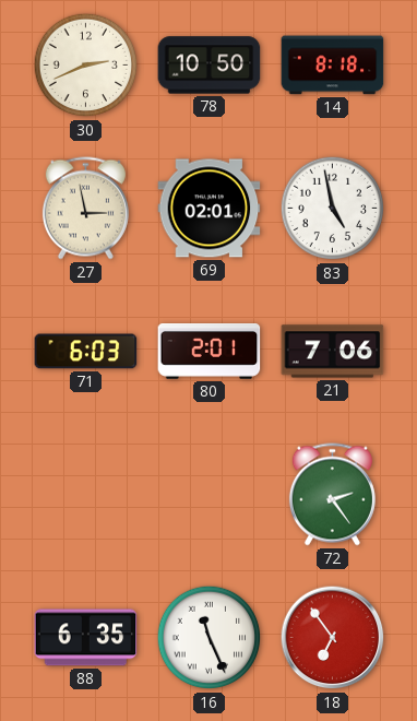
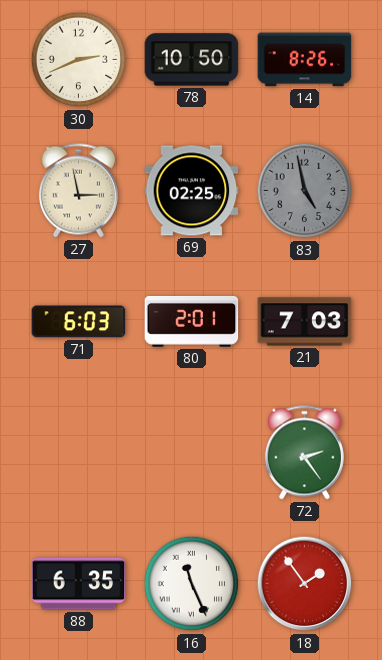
14: 8:18 -> 8:26 (305, 60)
69: 02:01 -> 02:25 (192, 191)
83 dial: white -> grey (305, 191)
21: 7:06 -> 7:03 (305, 322)
18: 6:54 -> 1:54 (305, 584)
